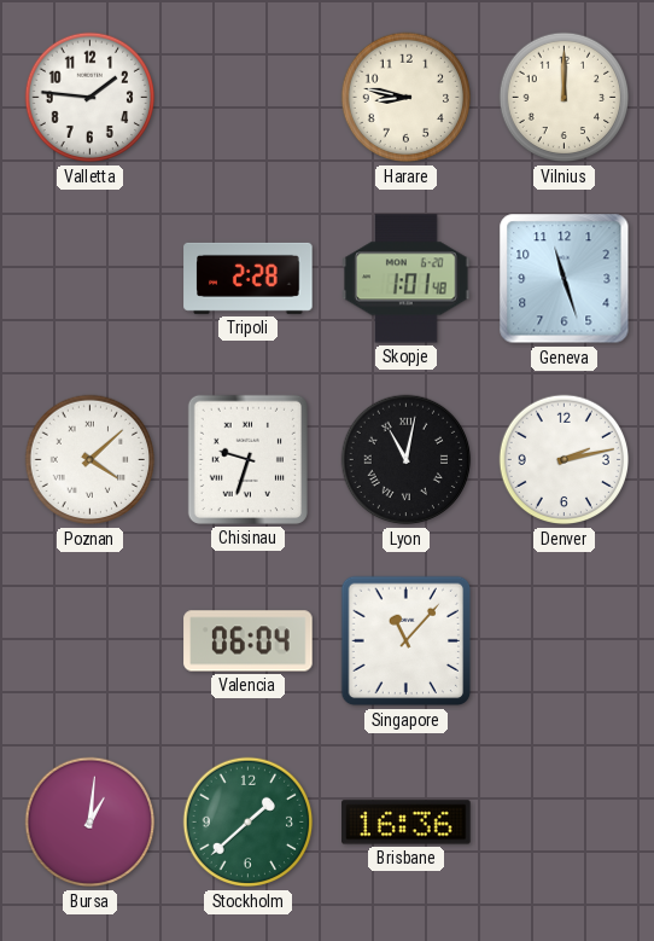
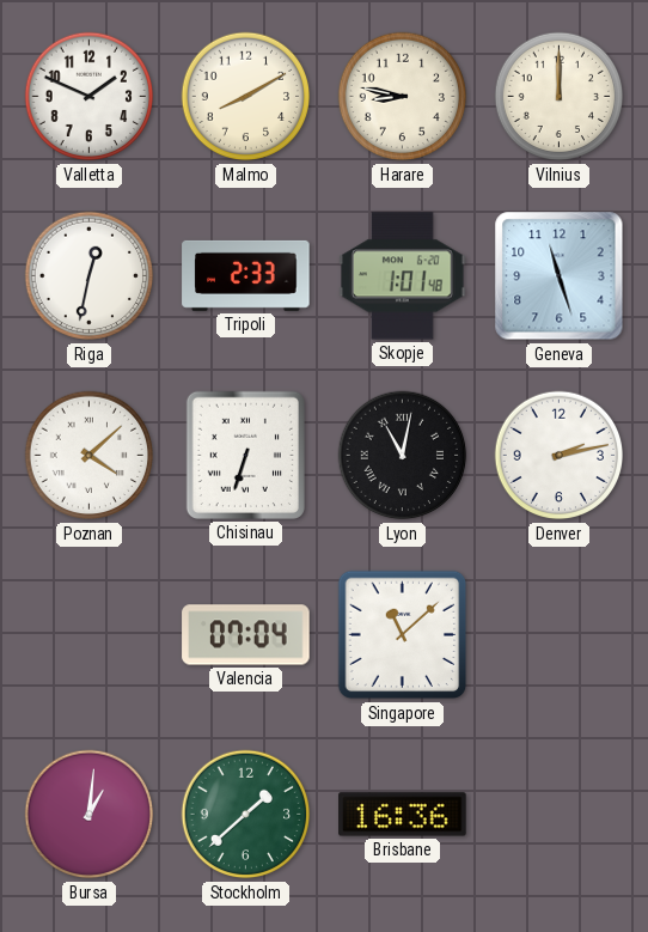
Valletta: 1:46 -> 1:49 (90, 97)
Malmo: none -> 8:10 (246, 97)
Riga: none -> 12:32 (90, 276)
Tripoli: 2:28 -> 2:33 (246, 275)
Chisinau: 9:33 -> 6:33 (245, 455)
Valencia: 06:04 -> 07:04 (246, 635)
Singapore: 11:07 -> 11:08 (403, 635)
